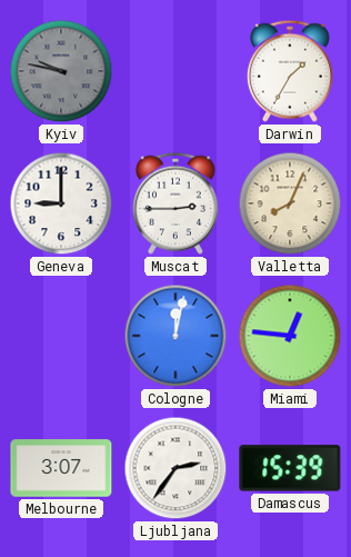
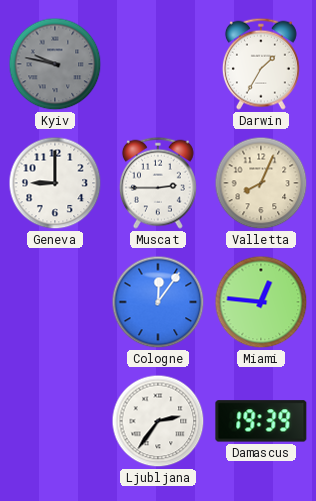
Cologne: 12:02 -> 12:06 (158, 302)
Melbourne: 3:07 -> none (61, 468)
Damascus: 15:39 -> 19:39 (261, 421)
